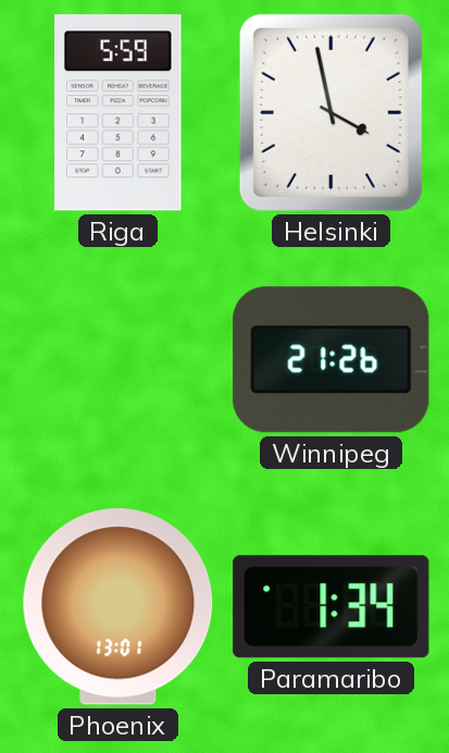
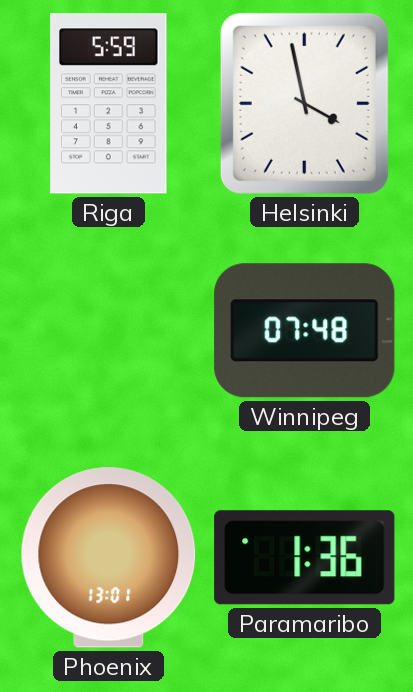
Winnipeg: 21:26 -> 07:48 (305, 331)
Paramaribo: 1:34 -> 1:36 (305, 558)
